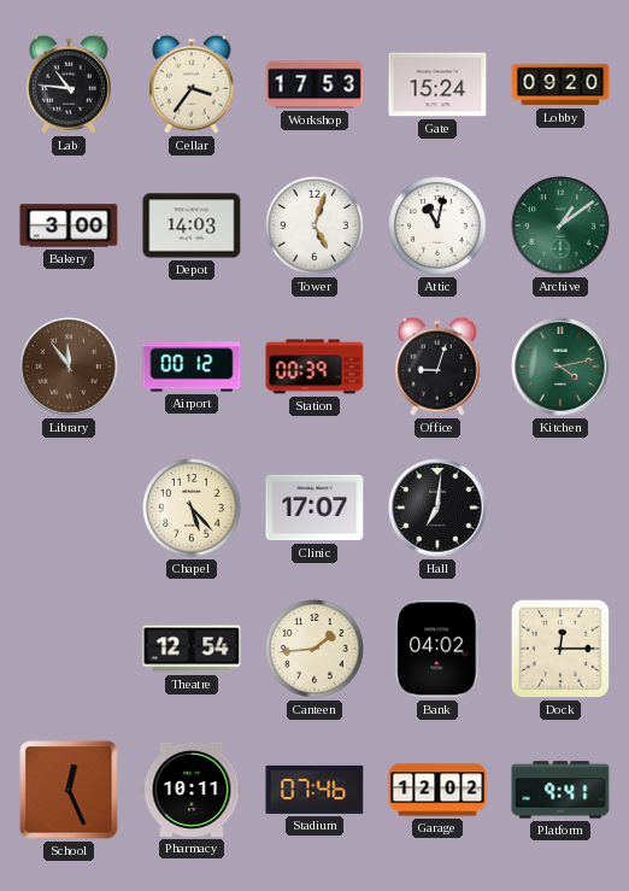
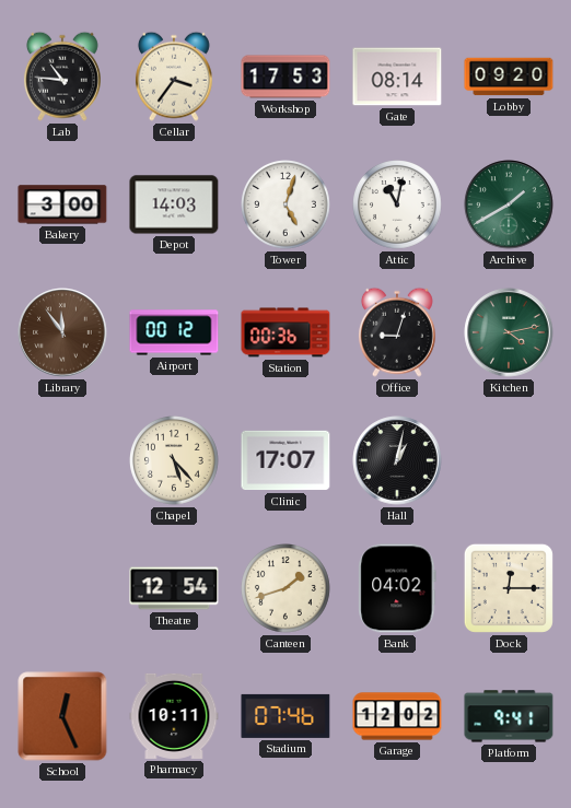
Gate: 15:24 -> 08:14 (397, 77)
Archive: 1:09 -> 1:40 (509, 204)
Station: 00:39 -> 00:36 (285, 332)
Hall: 7:01 -> 1:02 (397, 460)
Canteen: 1:44 -> 1:42 (287, 589)
